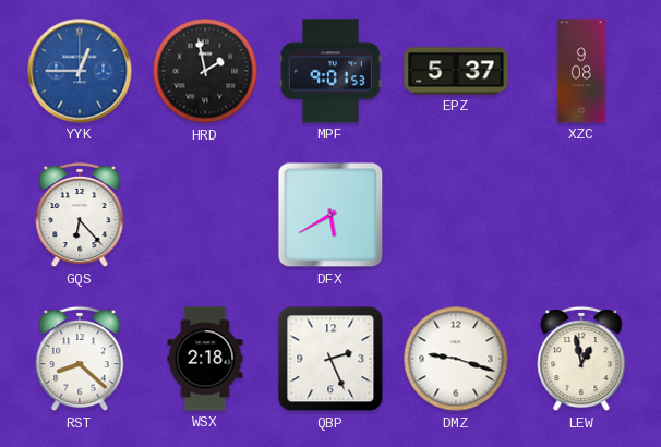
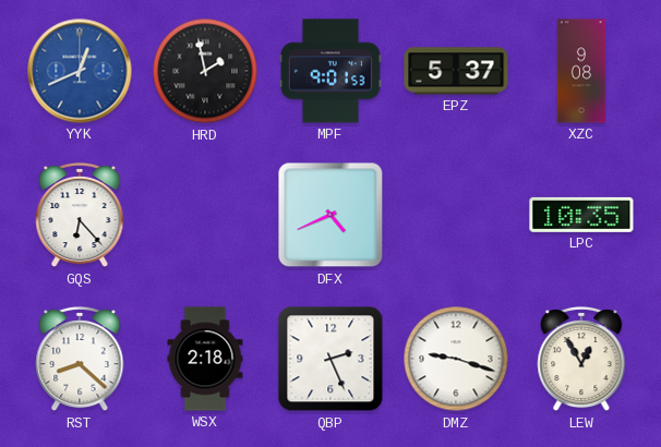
YYK: 12:45 -> 12:41 (80, 71)
DFX: 5:40 -> 4:41 (330, 215)
LPC: none -> 10:35 (581, 215)
LEW: 12:58 -> 12:55 (581, 359)
